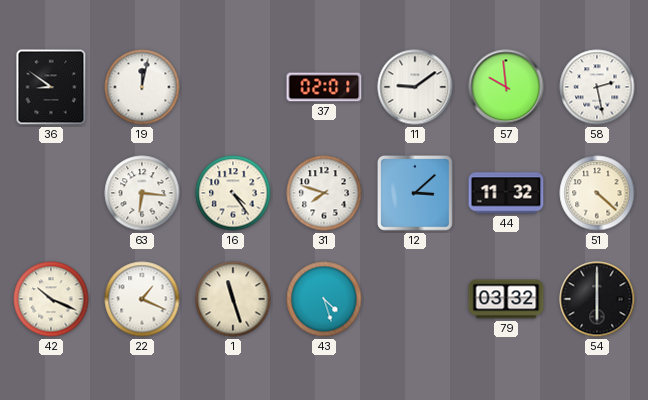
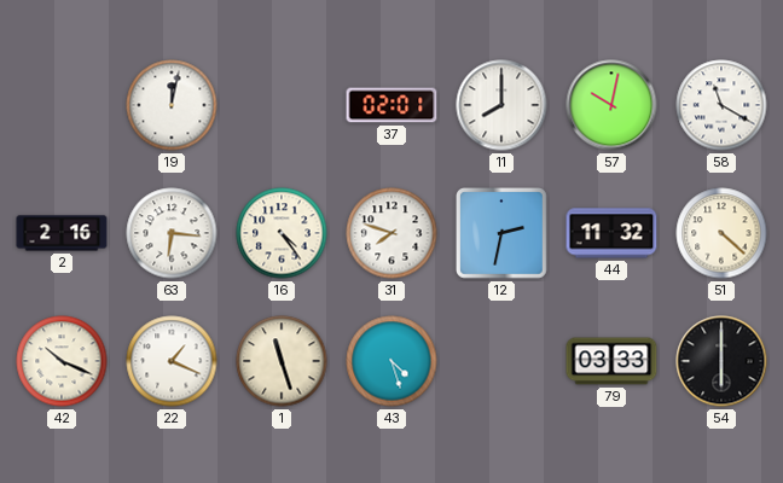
36: 8:51 -> none (51, 87)
11: 9:09 -> 8:00 (501, 105)
57: 9:59 -> 10:02 (611, 105)
58: 2:28 -> 11:20 (721, 105)
2: none -> 2:16 (62, 233)
12: 3:08 -> 2:32 (503, 234)
79: 03:32 -> 03:33 (611, 361)
